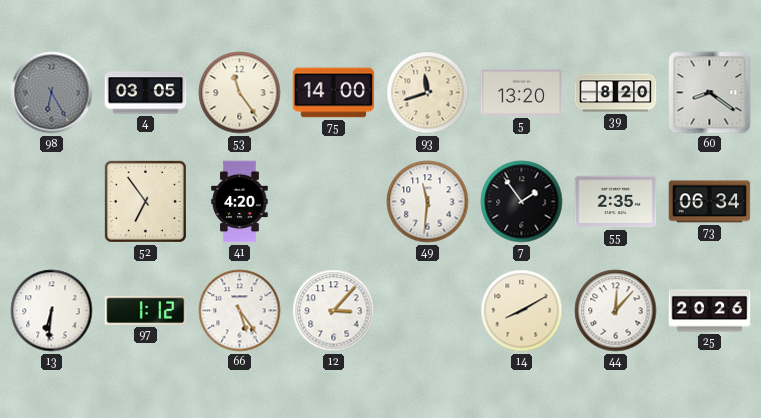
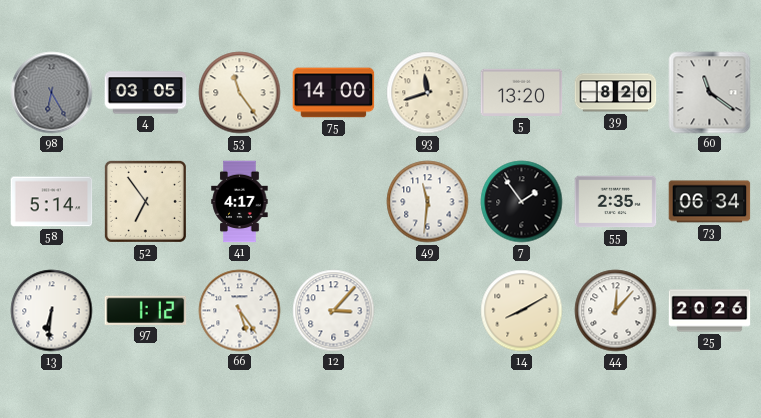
60: 8:21 -> 11:21 (710, 93)
58: none -> 5:14 (52, 202)
41: 4:20 -> 4:17 (240, 202)
